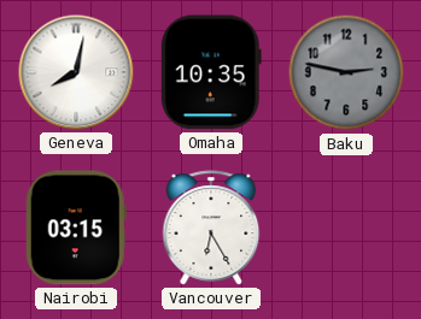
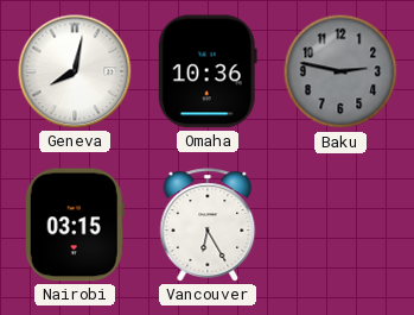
Omaha: 10:35 -> 10:36 (208, 71)
